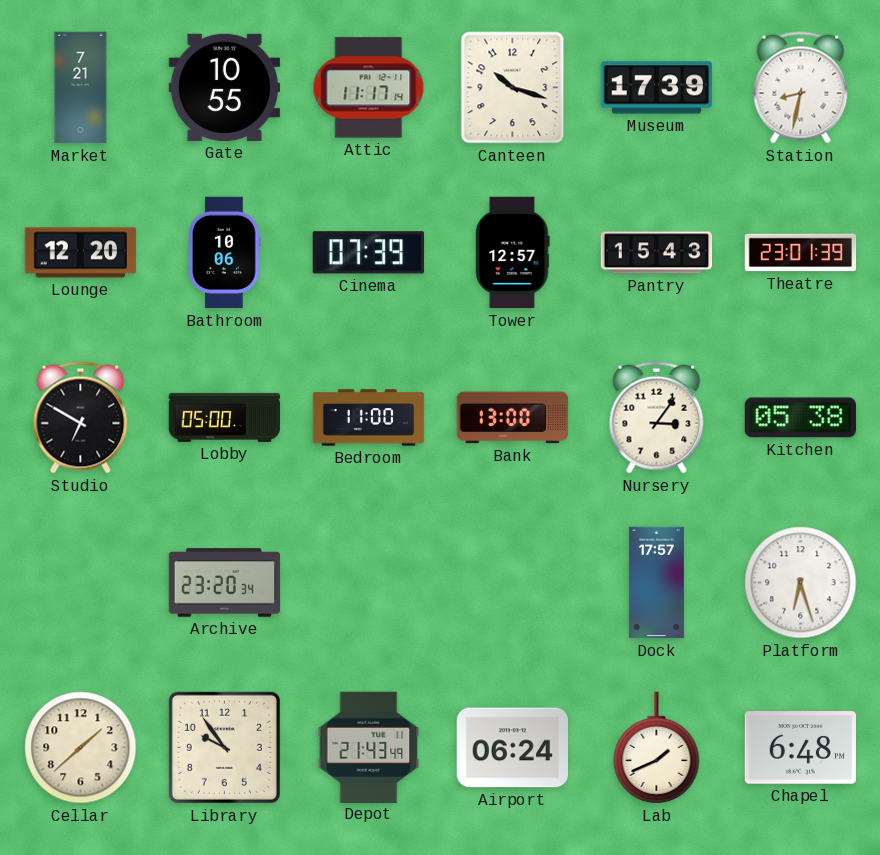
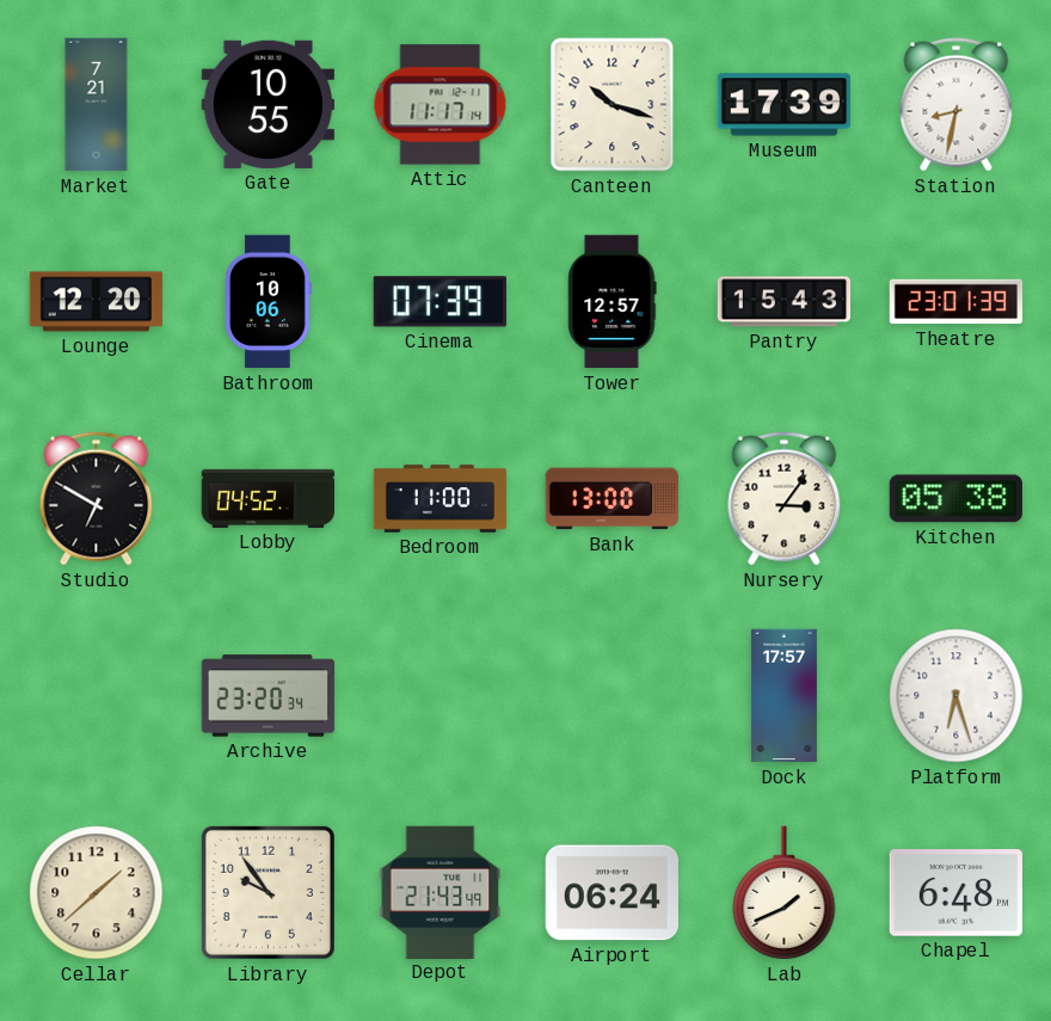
Lobby: 05:00 -> 04:52 (269, 498)
